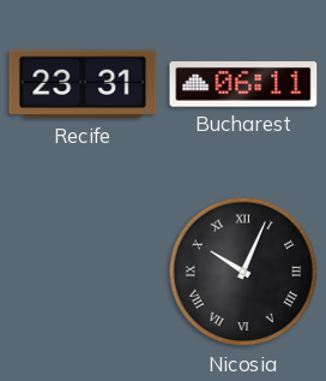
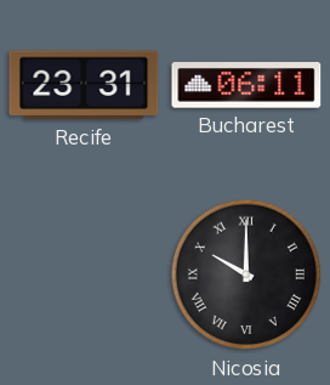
Nicosia: 10:04 -> 10:00 (246, 274)
